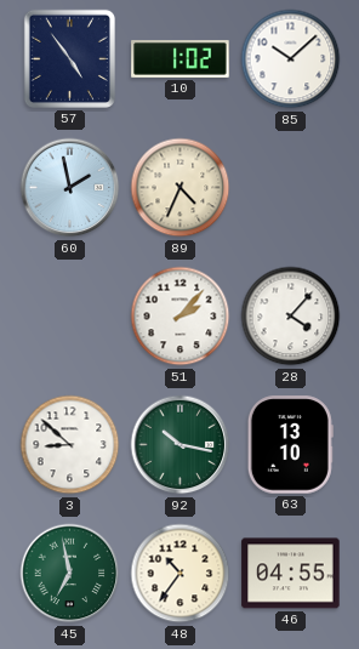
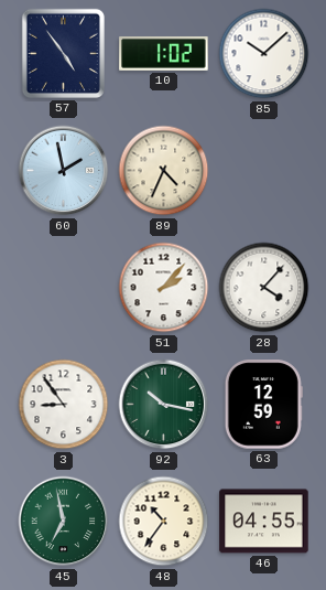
3: 8:52 -> 8:54 (64, 405)
63: 13:10 -> 12:59 (263, 405)
